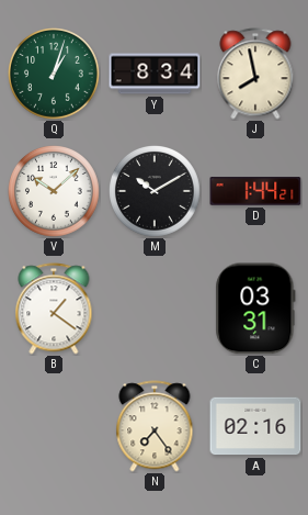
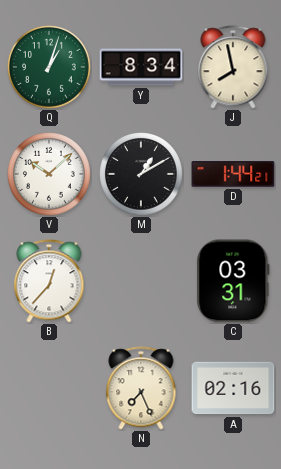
M: 10:10 -> 1:10 (142, 175)
B: 1:21 -> 12:37 (49, 281)
N: 7:24 -> 7:26 (141, 388)
